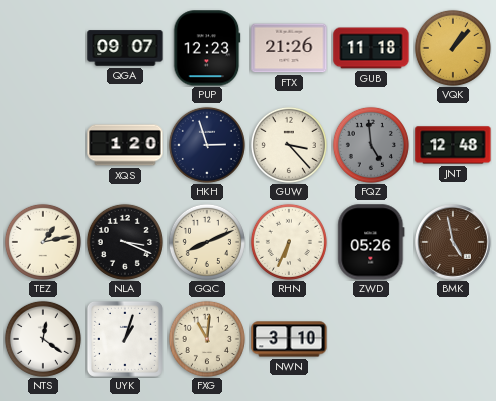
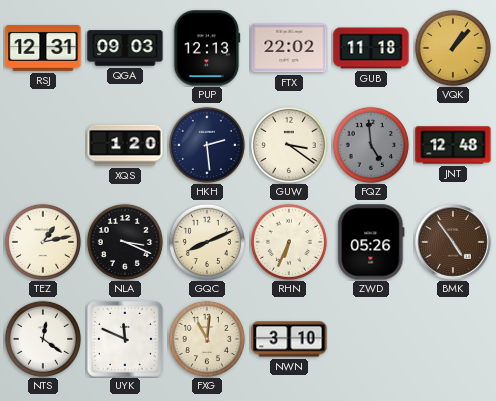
RSJ: none -> 12:31 (43, 48)
QGA: 09:07 -> 09:03 (125, 48)
PUP: 12:23 -> 12:13 (207, 48)
FTX: 21:26 -> 22:02 (289, 48)
HKH: 2:57 -> 2:29 (207, 145)
GUW: 3:23 -> 3:21 (289, 145)
BMK: 4:58 -> 4:54 (453, 242)
UYK: 1:03 -> 11:49 (125, 339)
